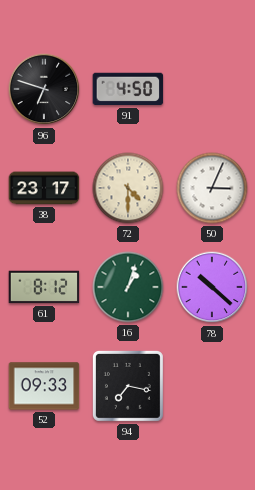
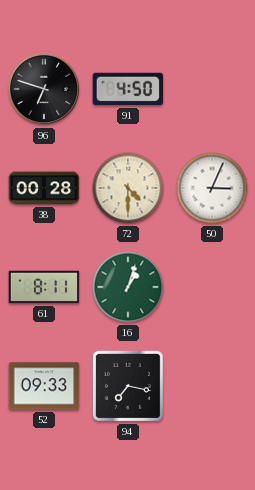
38: 23:17 -> 00:28 (44, 188)
61: 8:12 -> 8:11 (44, 287)
78: 10:22 -> none (212, 287)
